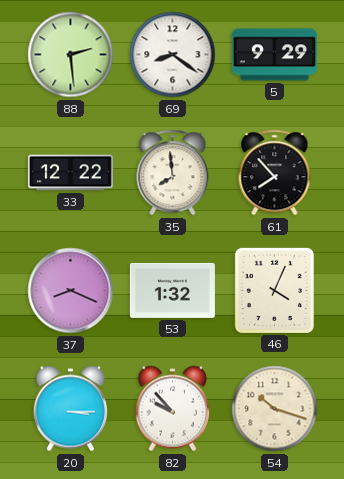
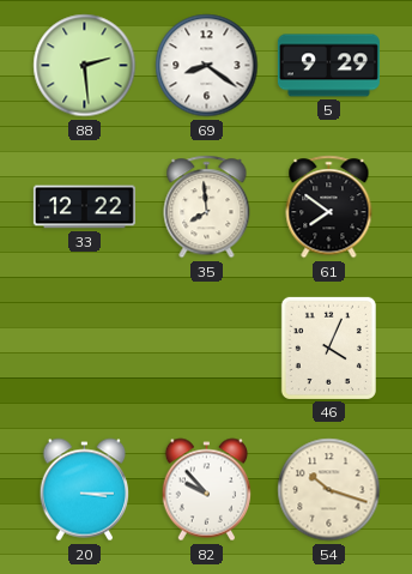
61: 7:53 -> 7:51 (329, 207)
37: 8:19 -> none (71, 291)
53: 1:32 -> none (172, 290)
